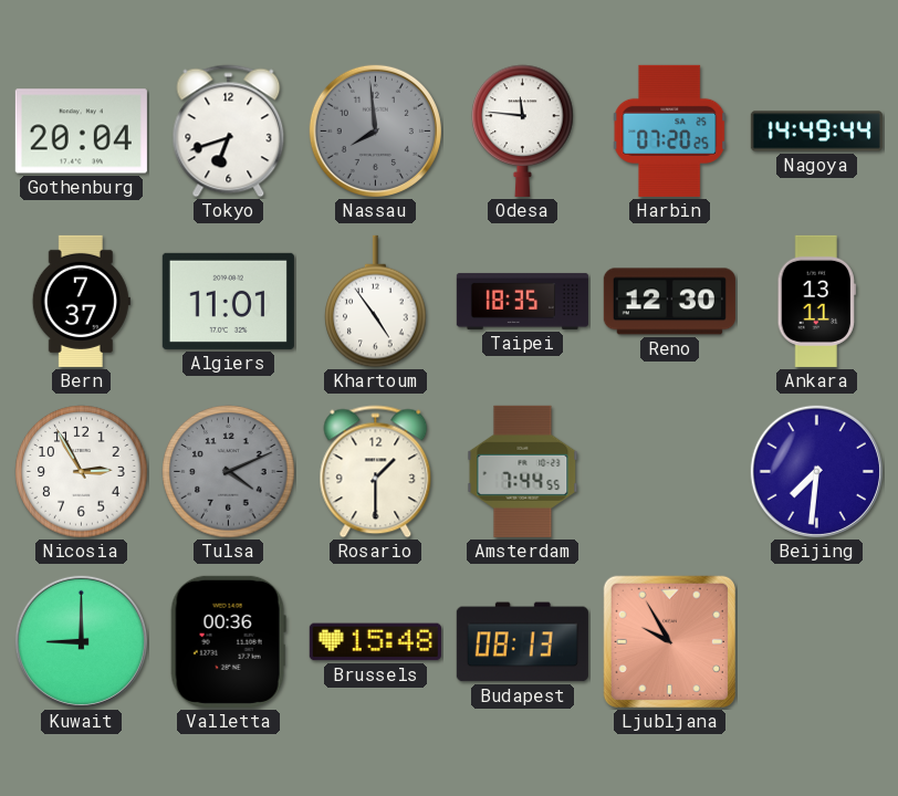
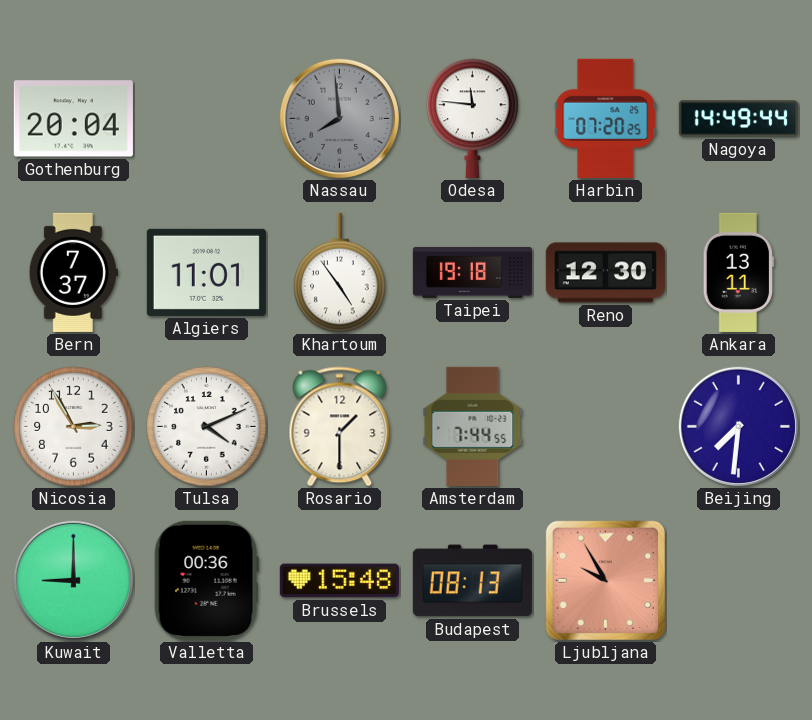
Tokyo: 6:42 -> none (229, 132)
Taipei: 18:35 -> 19:18 (472, 272)
Tulsa dial: grey -> white (207, 427)
